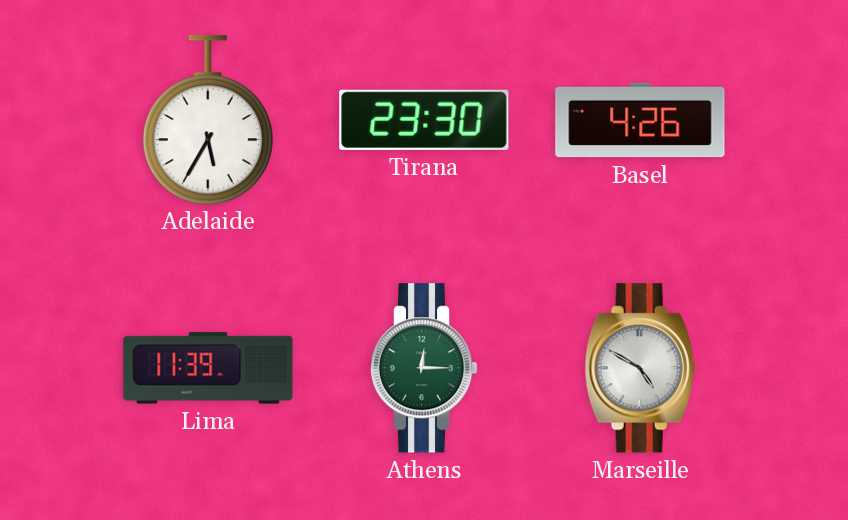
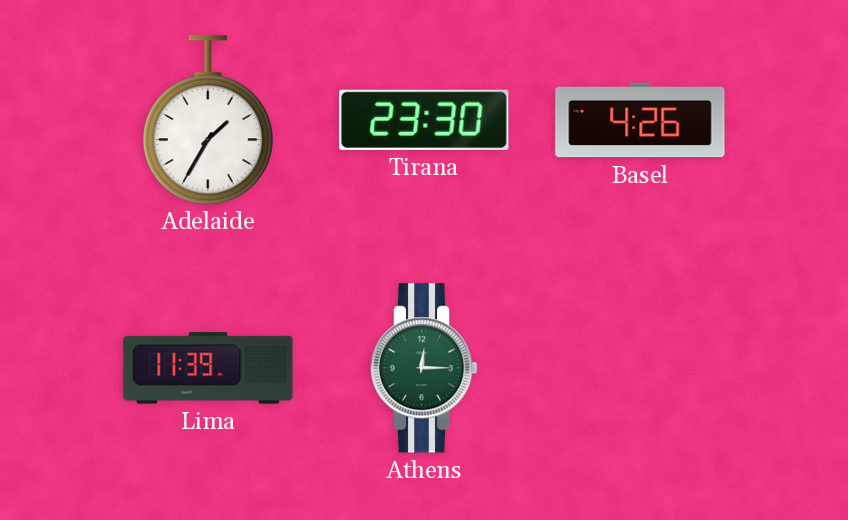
Adelaide: 5:35 -> 1:35 (208, 120)
Marseille: 4:50 -> none (640, 368)
